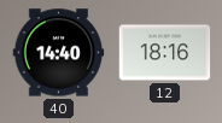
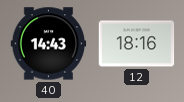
40: 14:40 -> 14:43 (49, 44)
